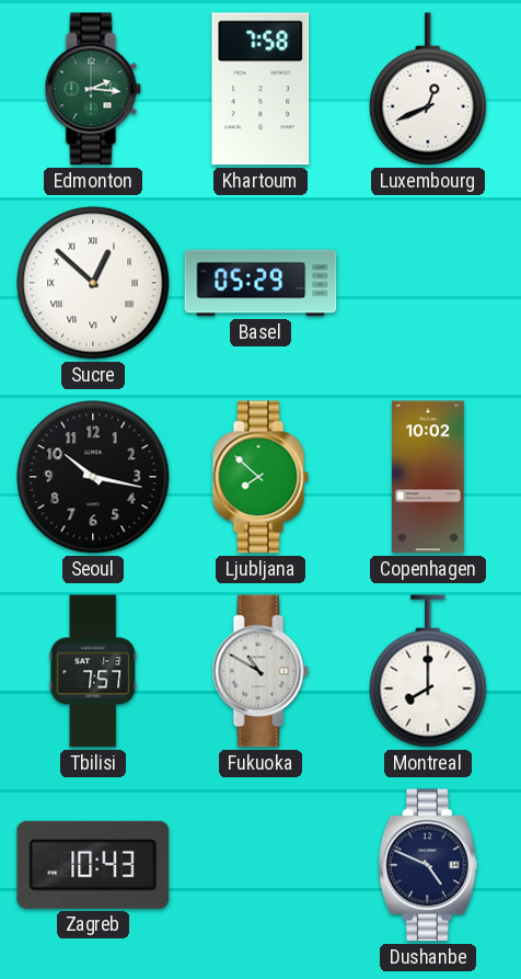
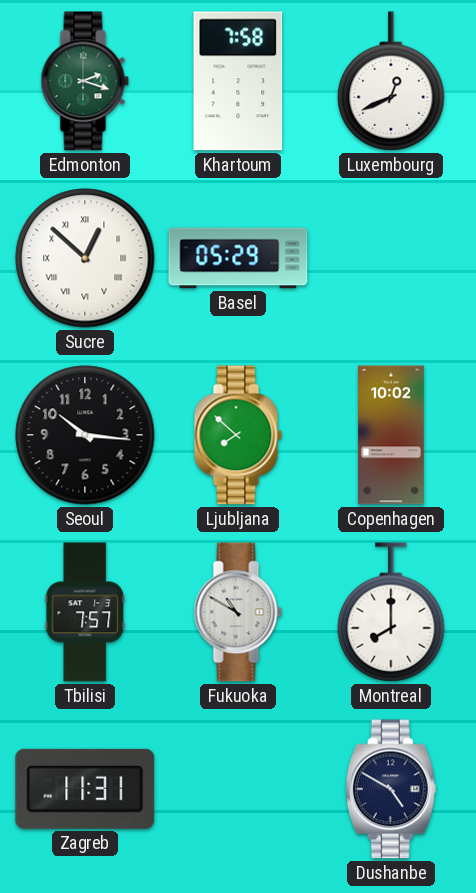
Edmonton: 2:16 -> 2:18 (85, 81)
Seoul: 10:17 -> 10:16 (85, 435)
Zagreb: 10:43 -> 11:31 (85, 789)
Dushanbe: 4:49 -> 4:50 (391, 789)
